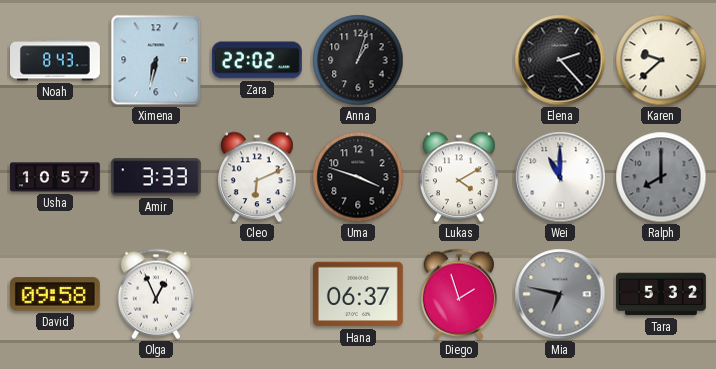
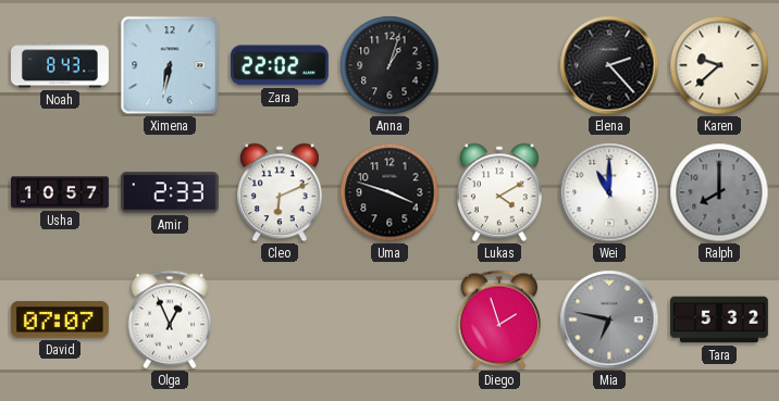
Amir: 3:33 -> 2:33 (170, 192)
David: 09:58 -> 07:07 (60, 319)
Hana: 06:37 -> none (358, 294)
